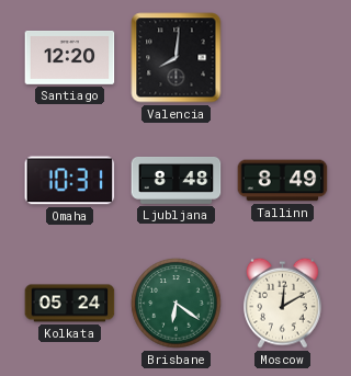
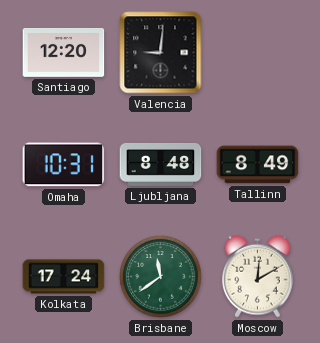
Valencia: 8:01 -> 9:01 (161, 53)
Kolkata: 05:24 -> 17:24 (64, 277)
Brisbane: 6:21 -> 11:39 (161, 277)
